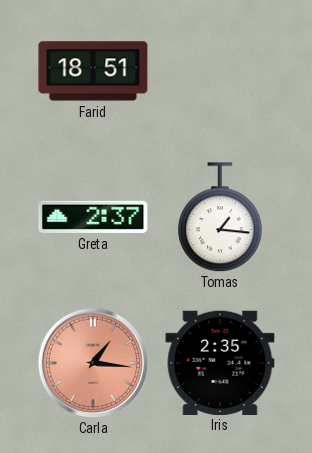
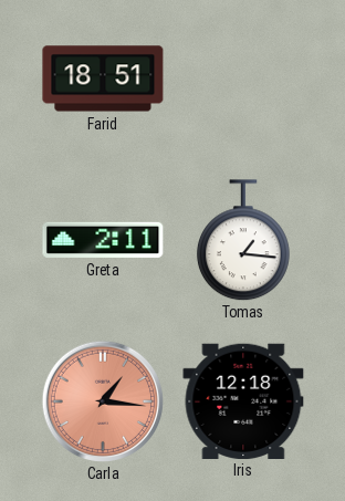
Greta: 2:37 -> 2:11 (103, 240)
Iris: 2:35 -> 12:18 (243, 400)
